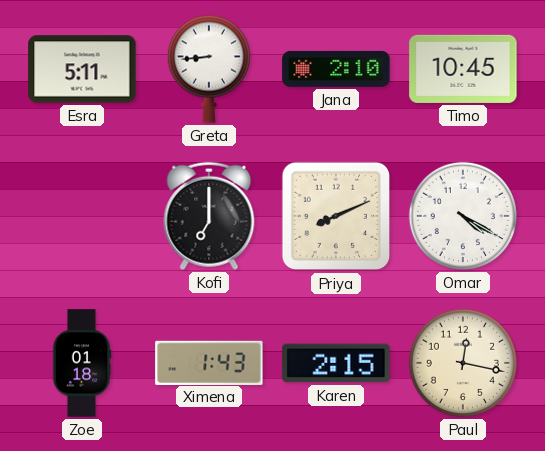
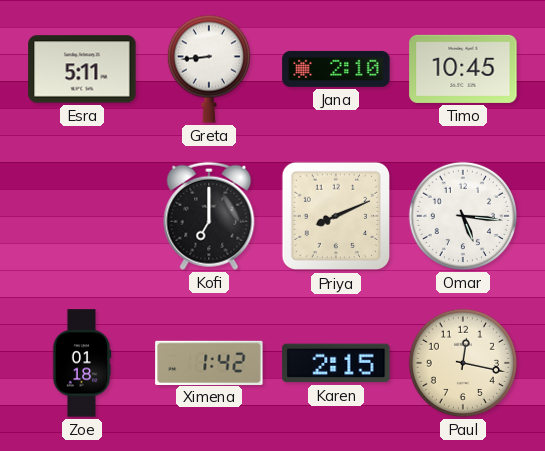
Omar: 4:20 -> 5:16 (463, 216)
Ximena: 1:43 -> 1:42 (209, 362)
